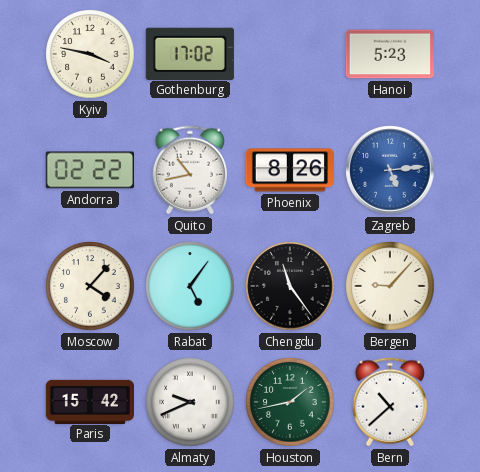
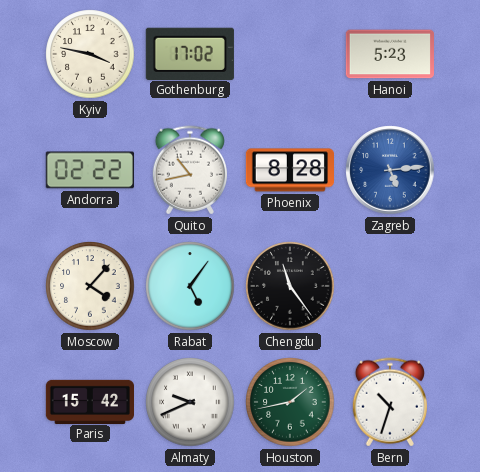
Phoenix: 8:26 -> 8:28 (289, 170)
Bergen: 9:07 -> none (390, 286)
Bern: 10:38 -> 10:33 (389, 402)
